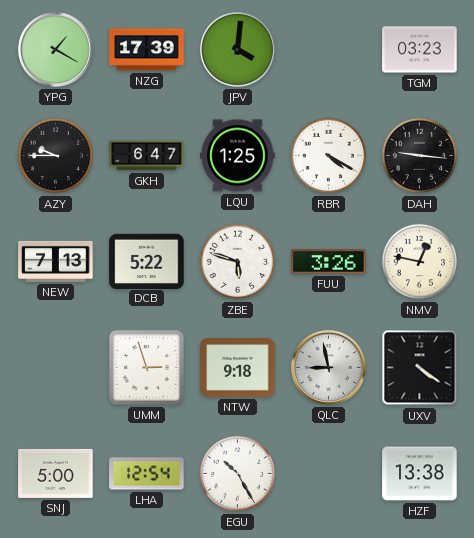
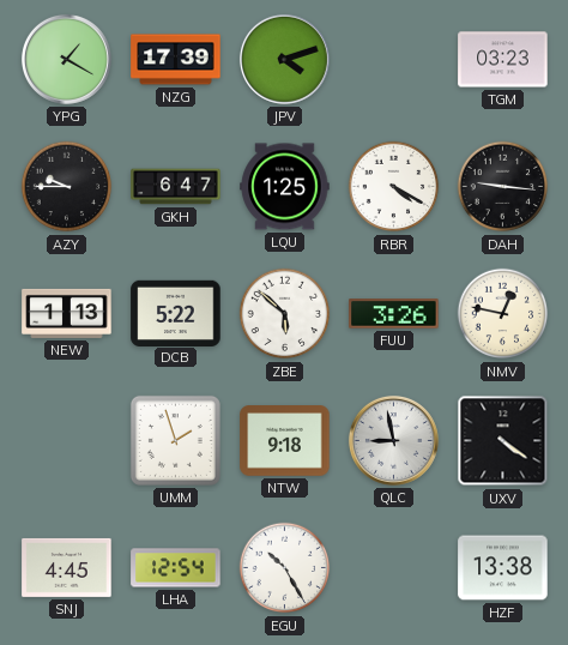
JPV: 4:01 -> 4:12 (284, 59)
NEW: 7:13 -> 1:13 (67, 313)
ZBE: 5:48 -> 5:52 (285, 314)
UMM: 2:57 -> 1:57 (175, 440)
SNJ: 5:00 -> 4:45 (67, 567)
